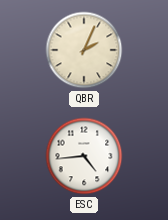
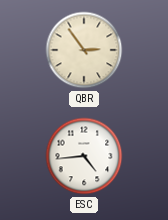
QBR: 2:04 -> 2:54 (84, 50)
